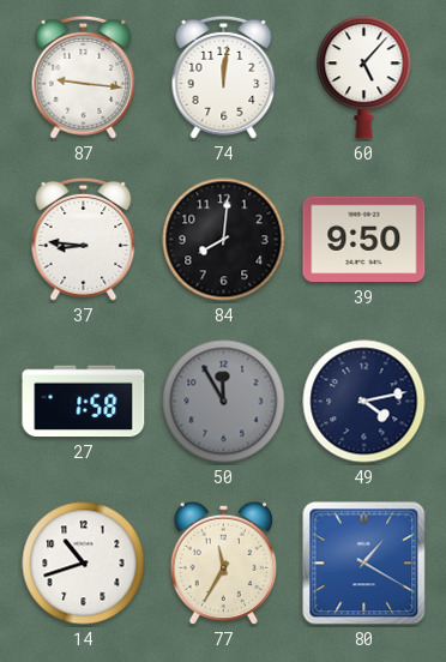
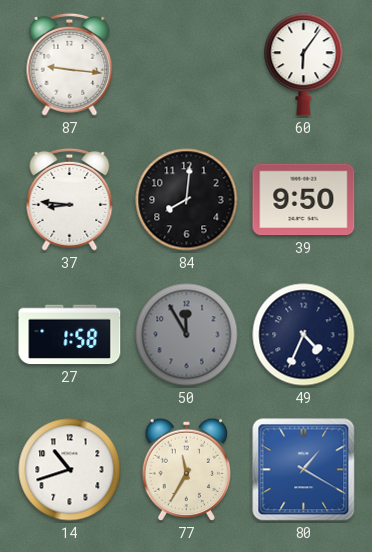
74: 12:01 -> none (224, 77)
60: 5:07 -> 6:06 (304, 65)
49: 4:13 -> 4:34 (304, 335)
